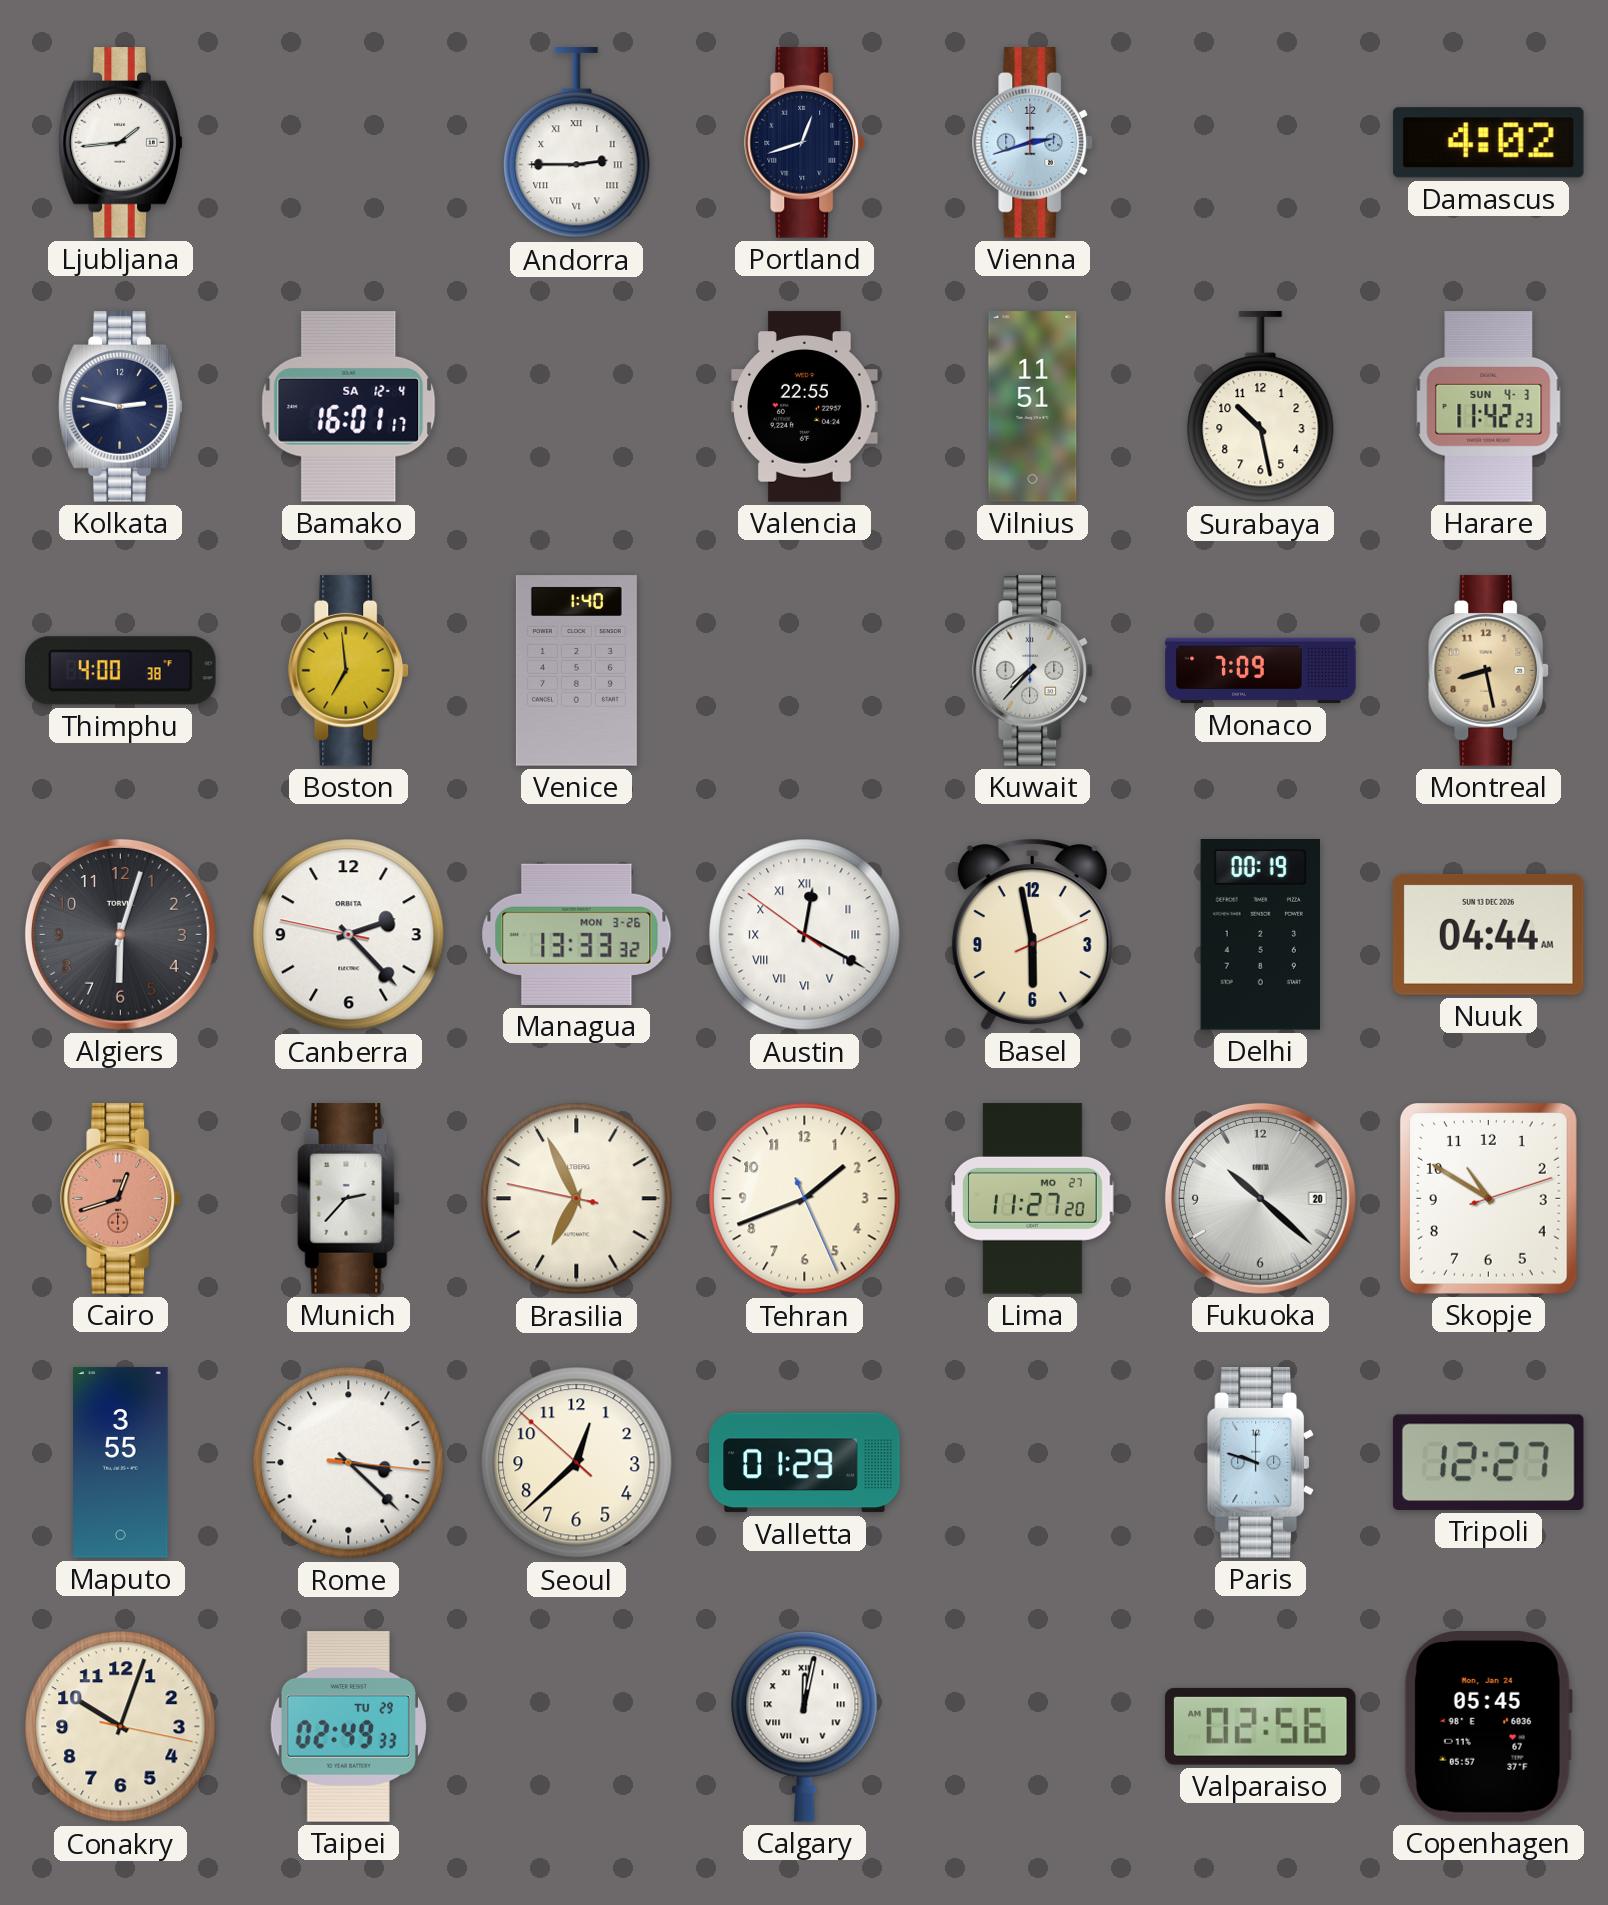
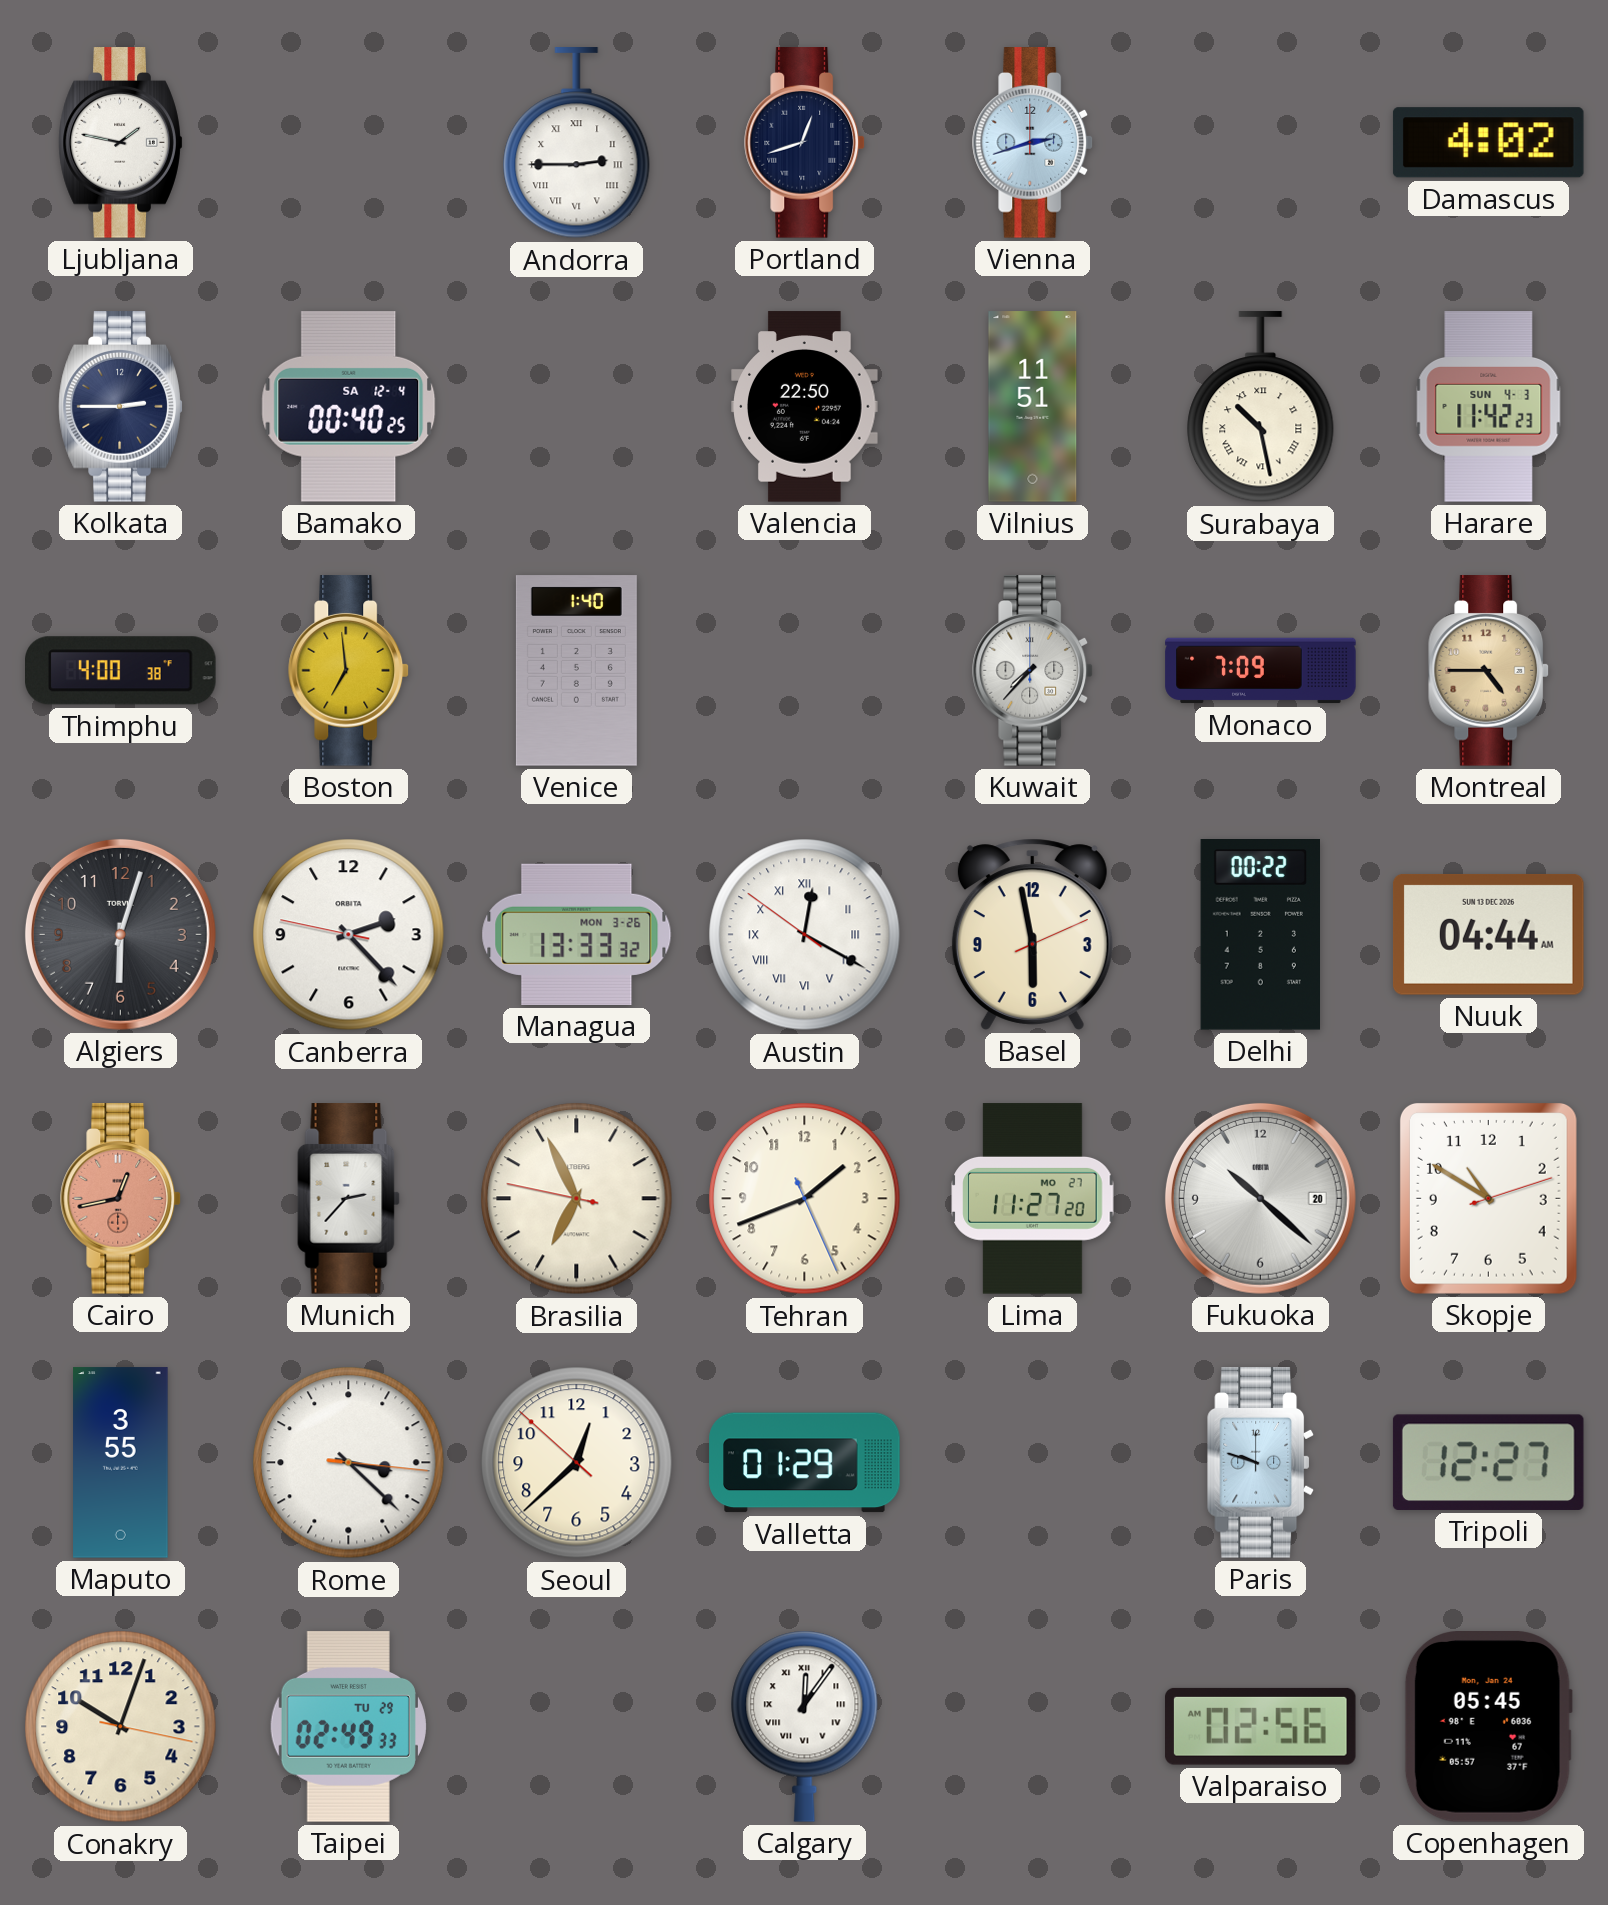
Ljubljana: 1:44 -> 1:47 (121, 143)
Kolkata: 2:47 -> 2:45 (121, 407)
Bamako: 16:01 -> 00:40 (349, 407)
Valencia: 22:55 -> 22:50 (805, 407)
Surabaya numerals: Arabic -> Roman (1261, 407)
Montreal: 8:28 -> 4:45 (1489, 671)
Delhi: 00:19 -> 00:22 (1260, 935)
Cairo: 12:42 -> 12:43 (121, 1199)
Calgary: 12:02 -> 12:06 (805, 1726)
